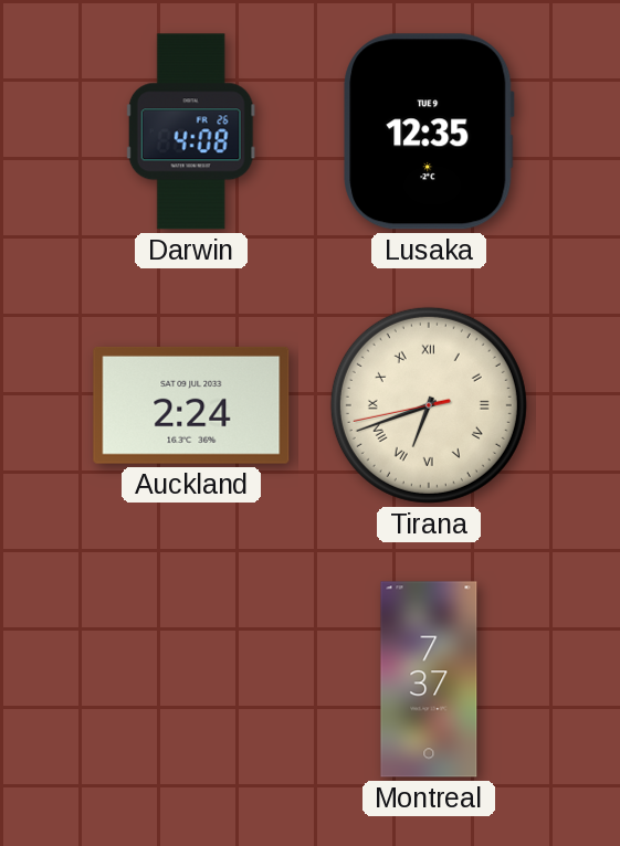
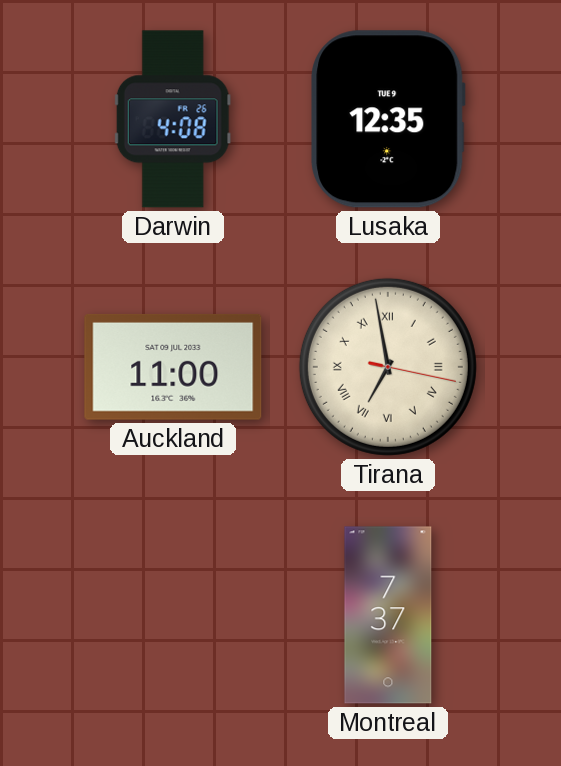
Auckland: 2:24 -> 11:00 (173, 367)
Tirana: 6:41 -> 6:58 (388, 367)
